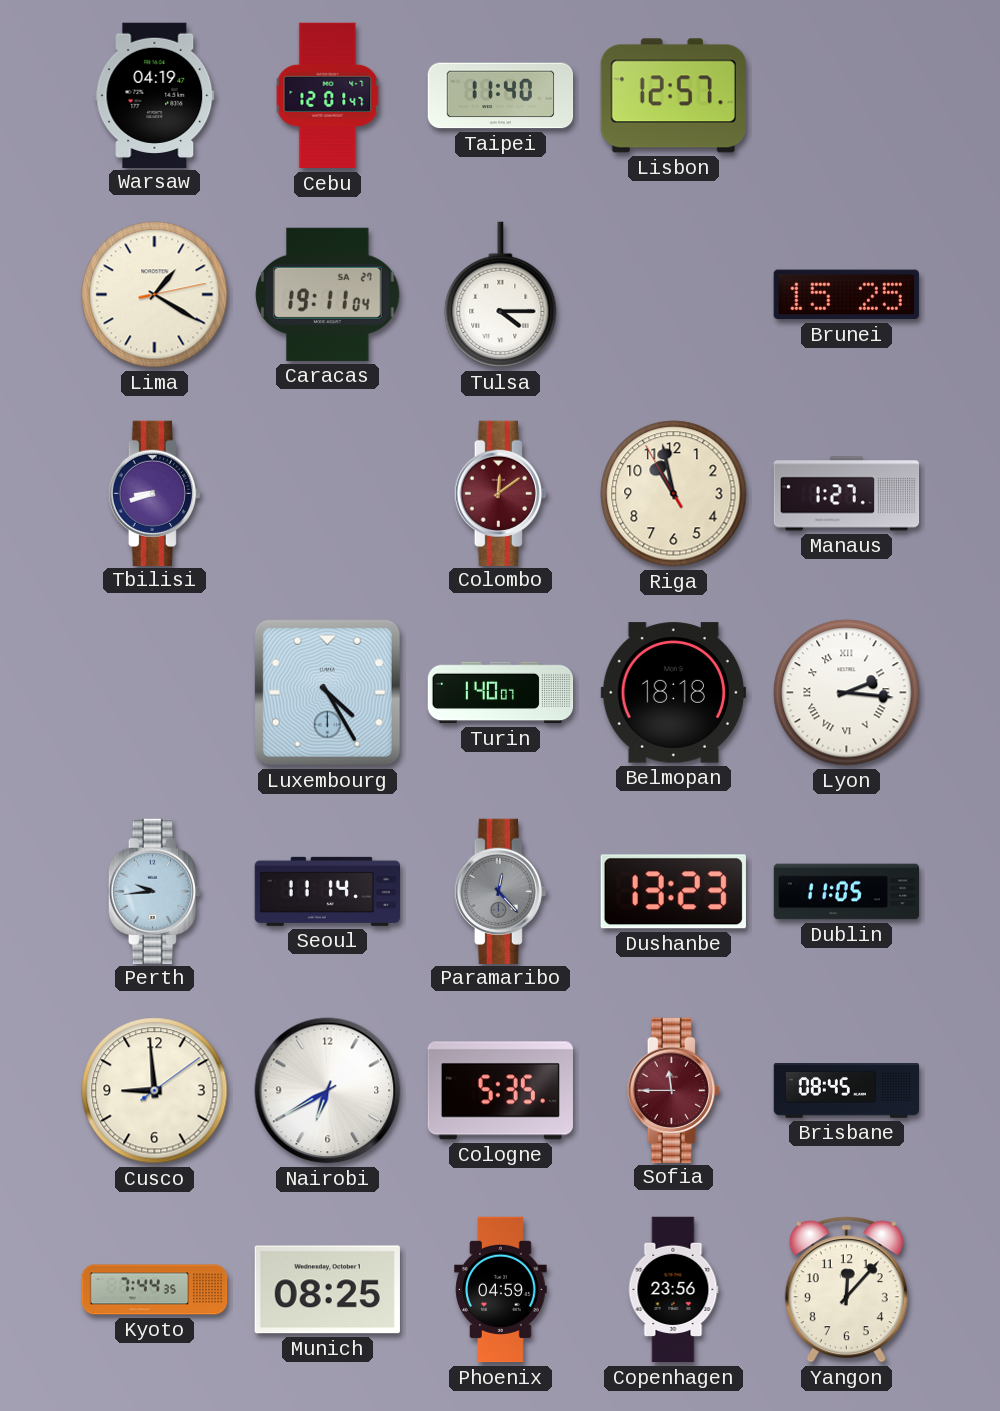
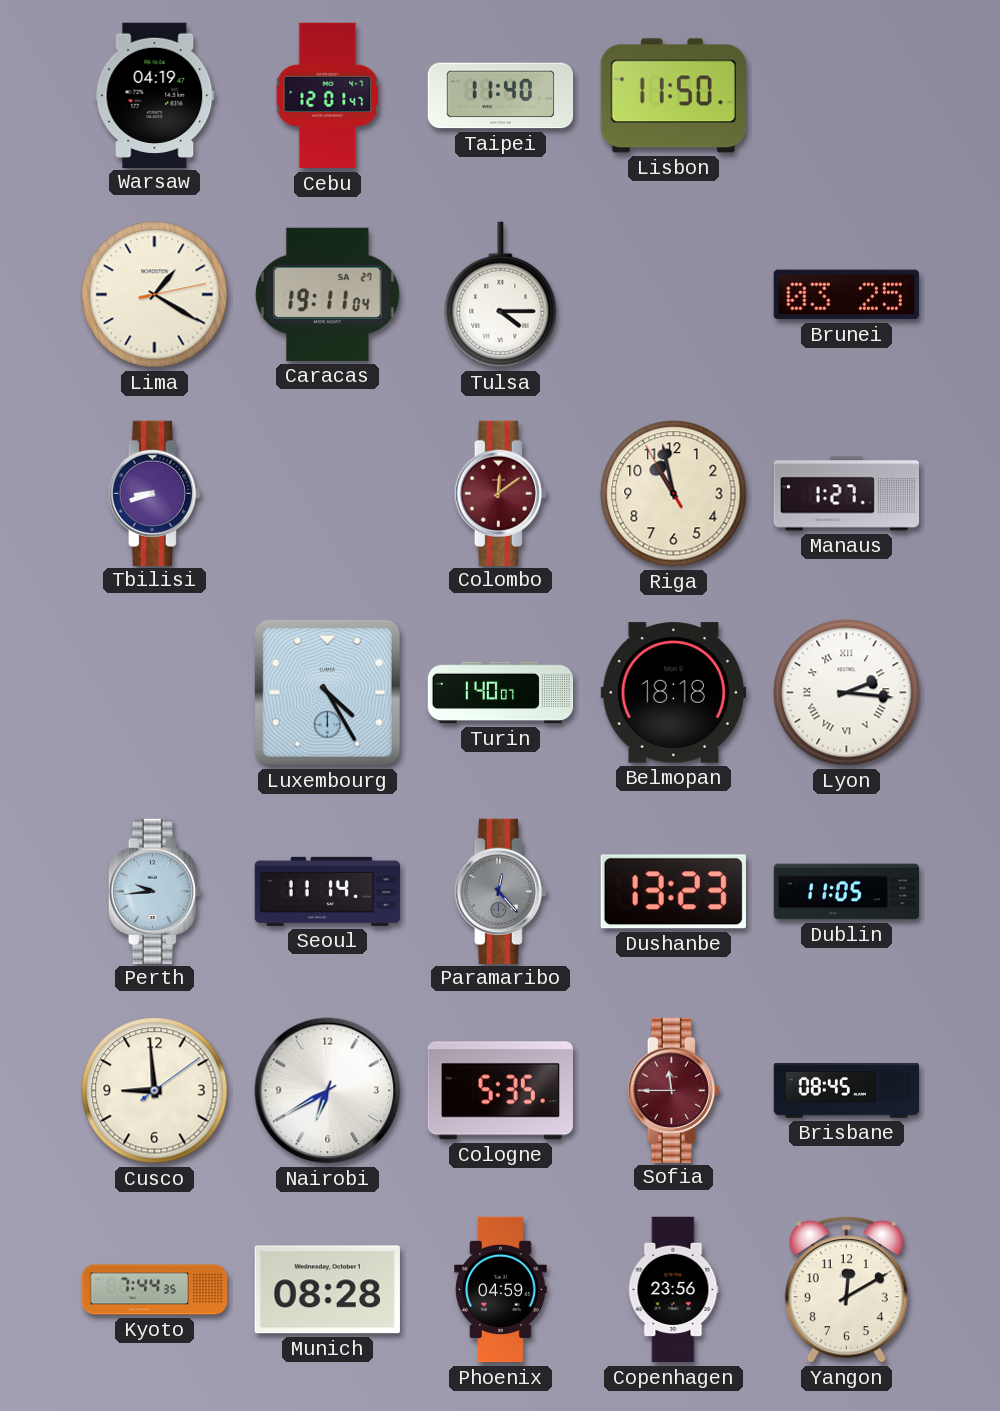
Lisbon: 12:57 -> 11:50 (673, 96)
Brunei: 15:25 -> 03:25 (846, 295)
Munich: 08:25 -> 08:28 (327, 1290)
Yangon: 12:07 -> 12:10 (846, 1290)
